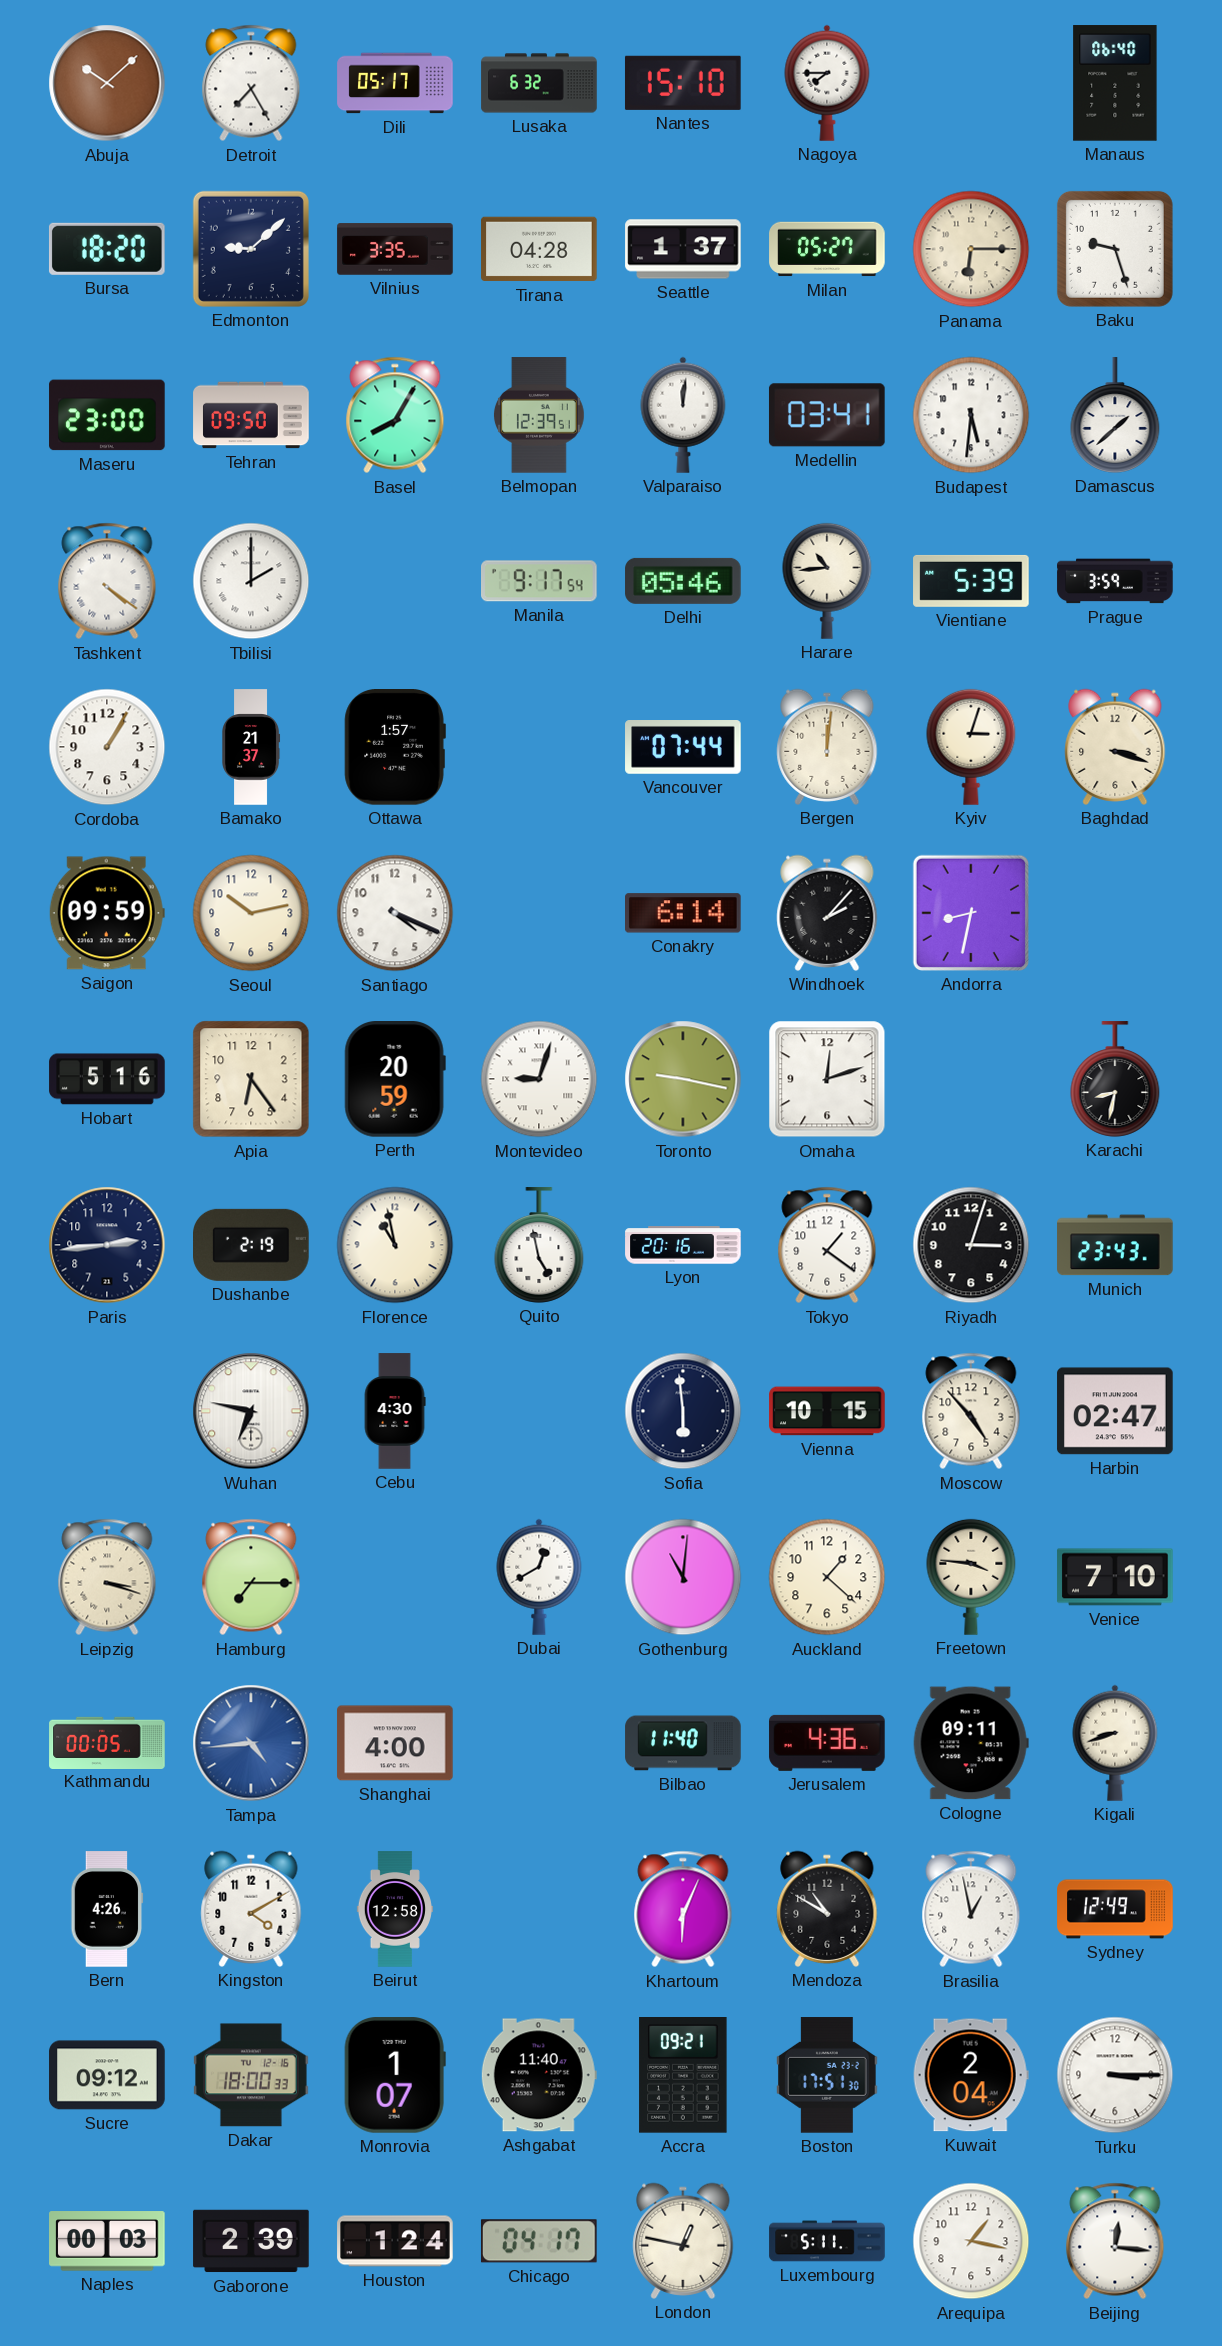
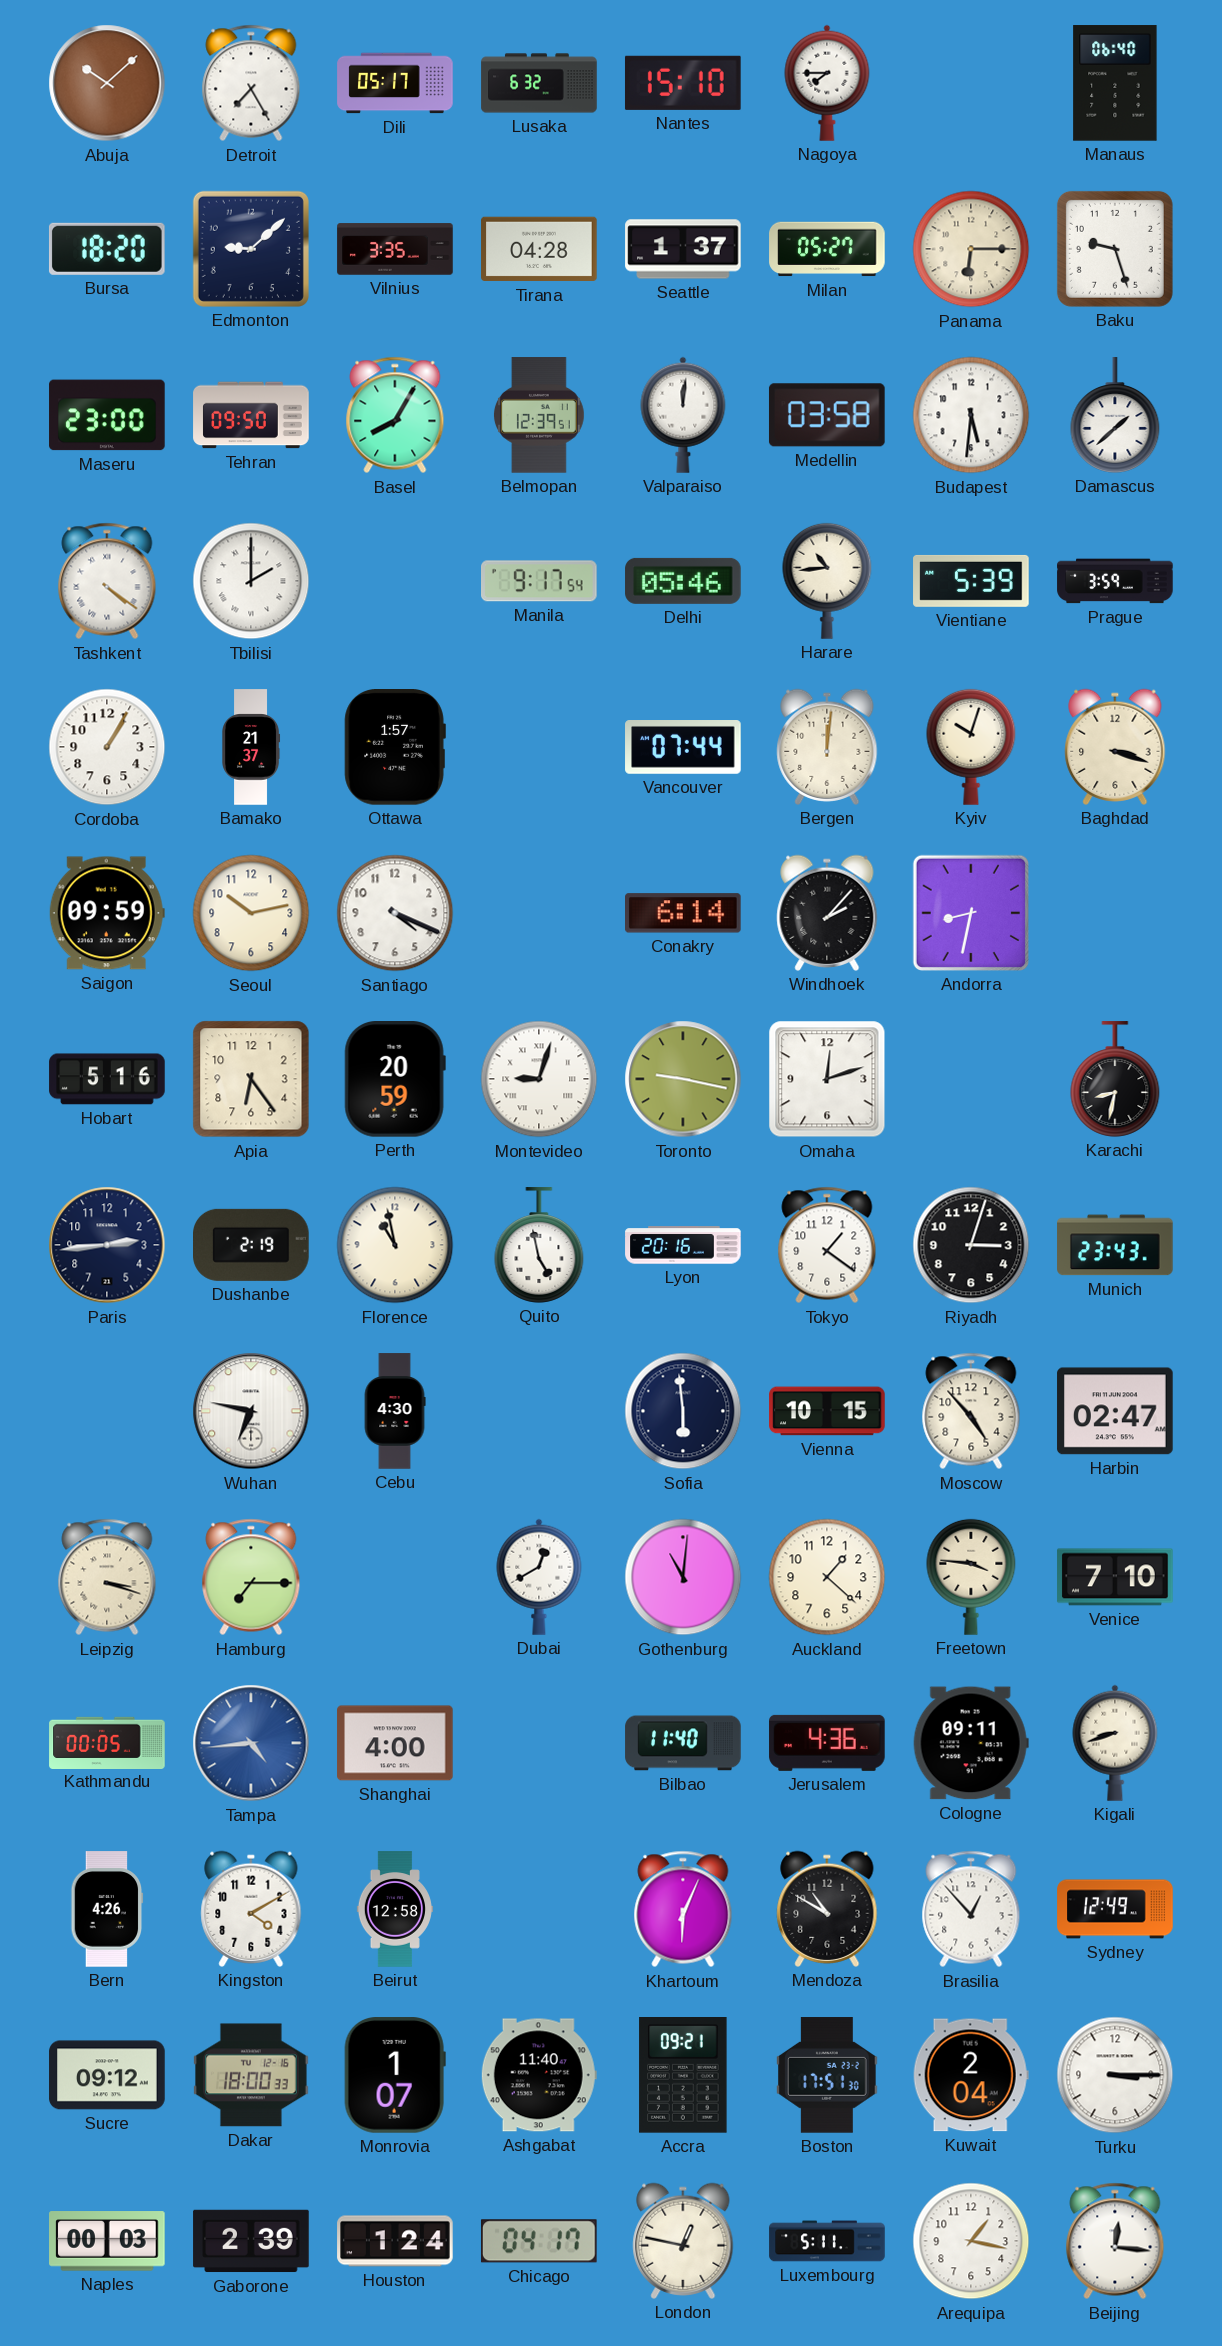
Medellin: 03:41 -> 03:58 (827, 415)
Kyiv: 3:03 -> 10:03 (971, 747)
Brasilia: 12:58 -> 12:53 (971, 1909)
